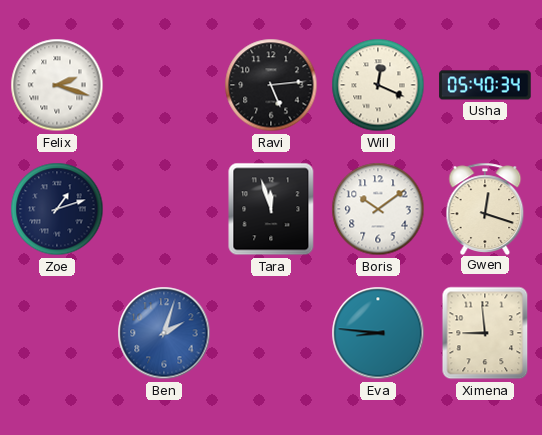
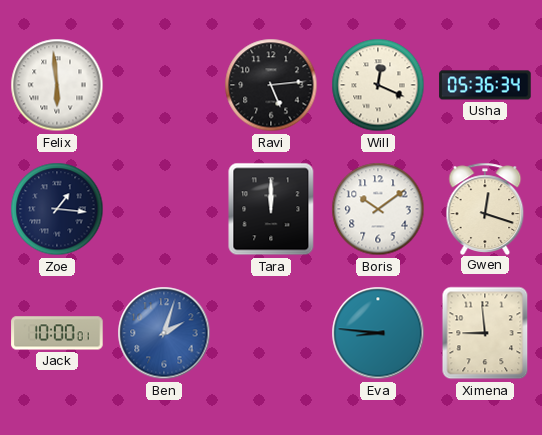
Felix: 2:18 -> 5:59 (57, 85)
Usha: 05:40 -> 05:36 (485, 85)
Zoe: 1:12 -> 1:16 (57, 209)
Tara: 11:57 -> 12:00 (271, 209)
Jack: none -> 10:00 (57, 333)
